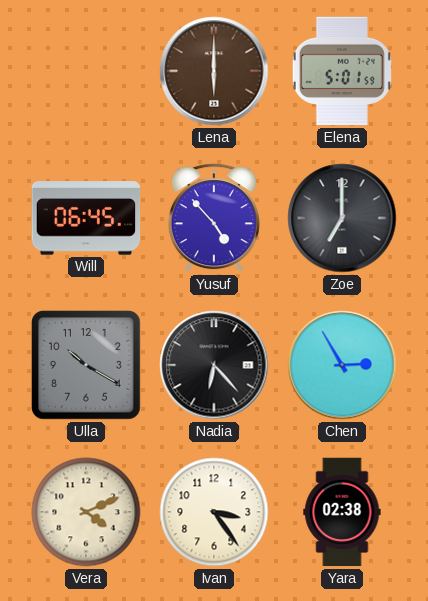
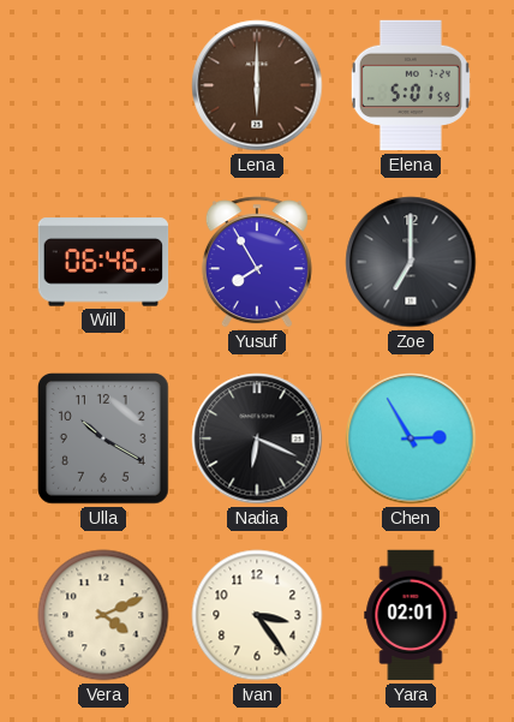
Will: 06:45 -> 06:46 (103, 262)
Yusuf: 4:53 -> 7:55 (257, 262)
Nadia: 6:23 -> 6:19 (257, 438)
Yara: 02:38 -> 02:01 (411, 615)
